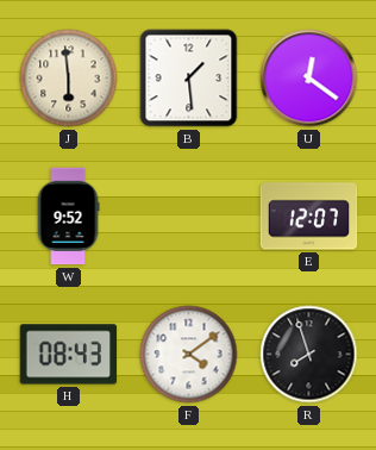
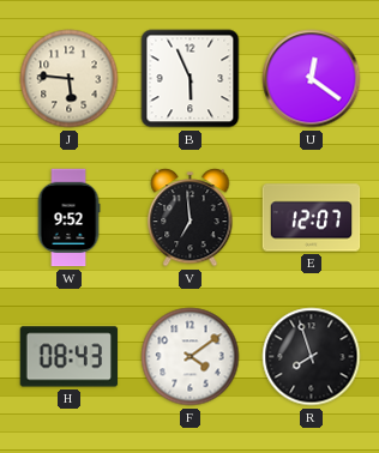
J: 5:59 -> 5:46 (70, 79)
B: 1:29 -> 5:56 (191, 79)
V: none -> 6:59 (191, 218)
